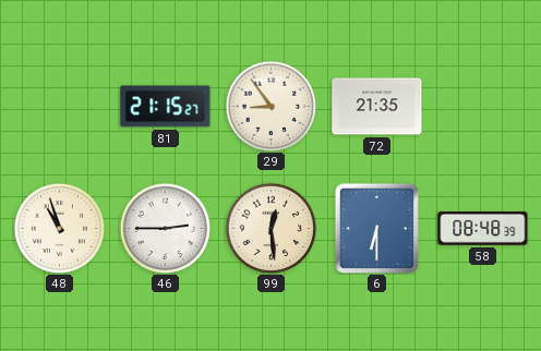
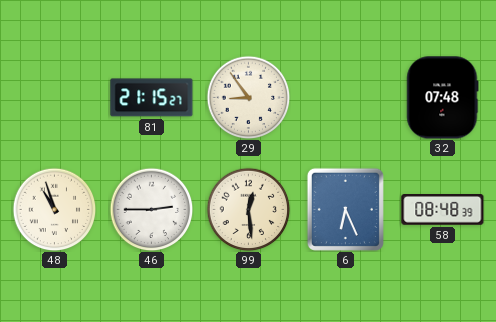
72: 21:35 -> none (377, 107)
32: none -> 07:48 (443, 98)
6: 6:30 -> 6:26 (345, 209)
